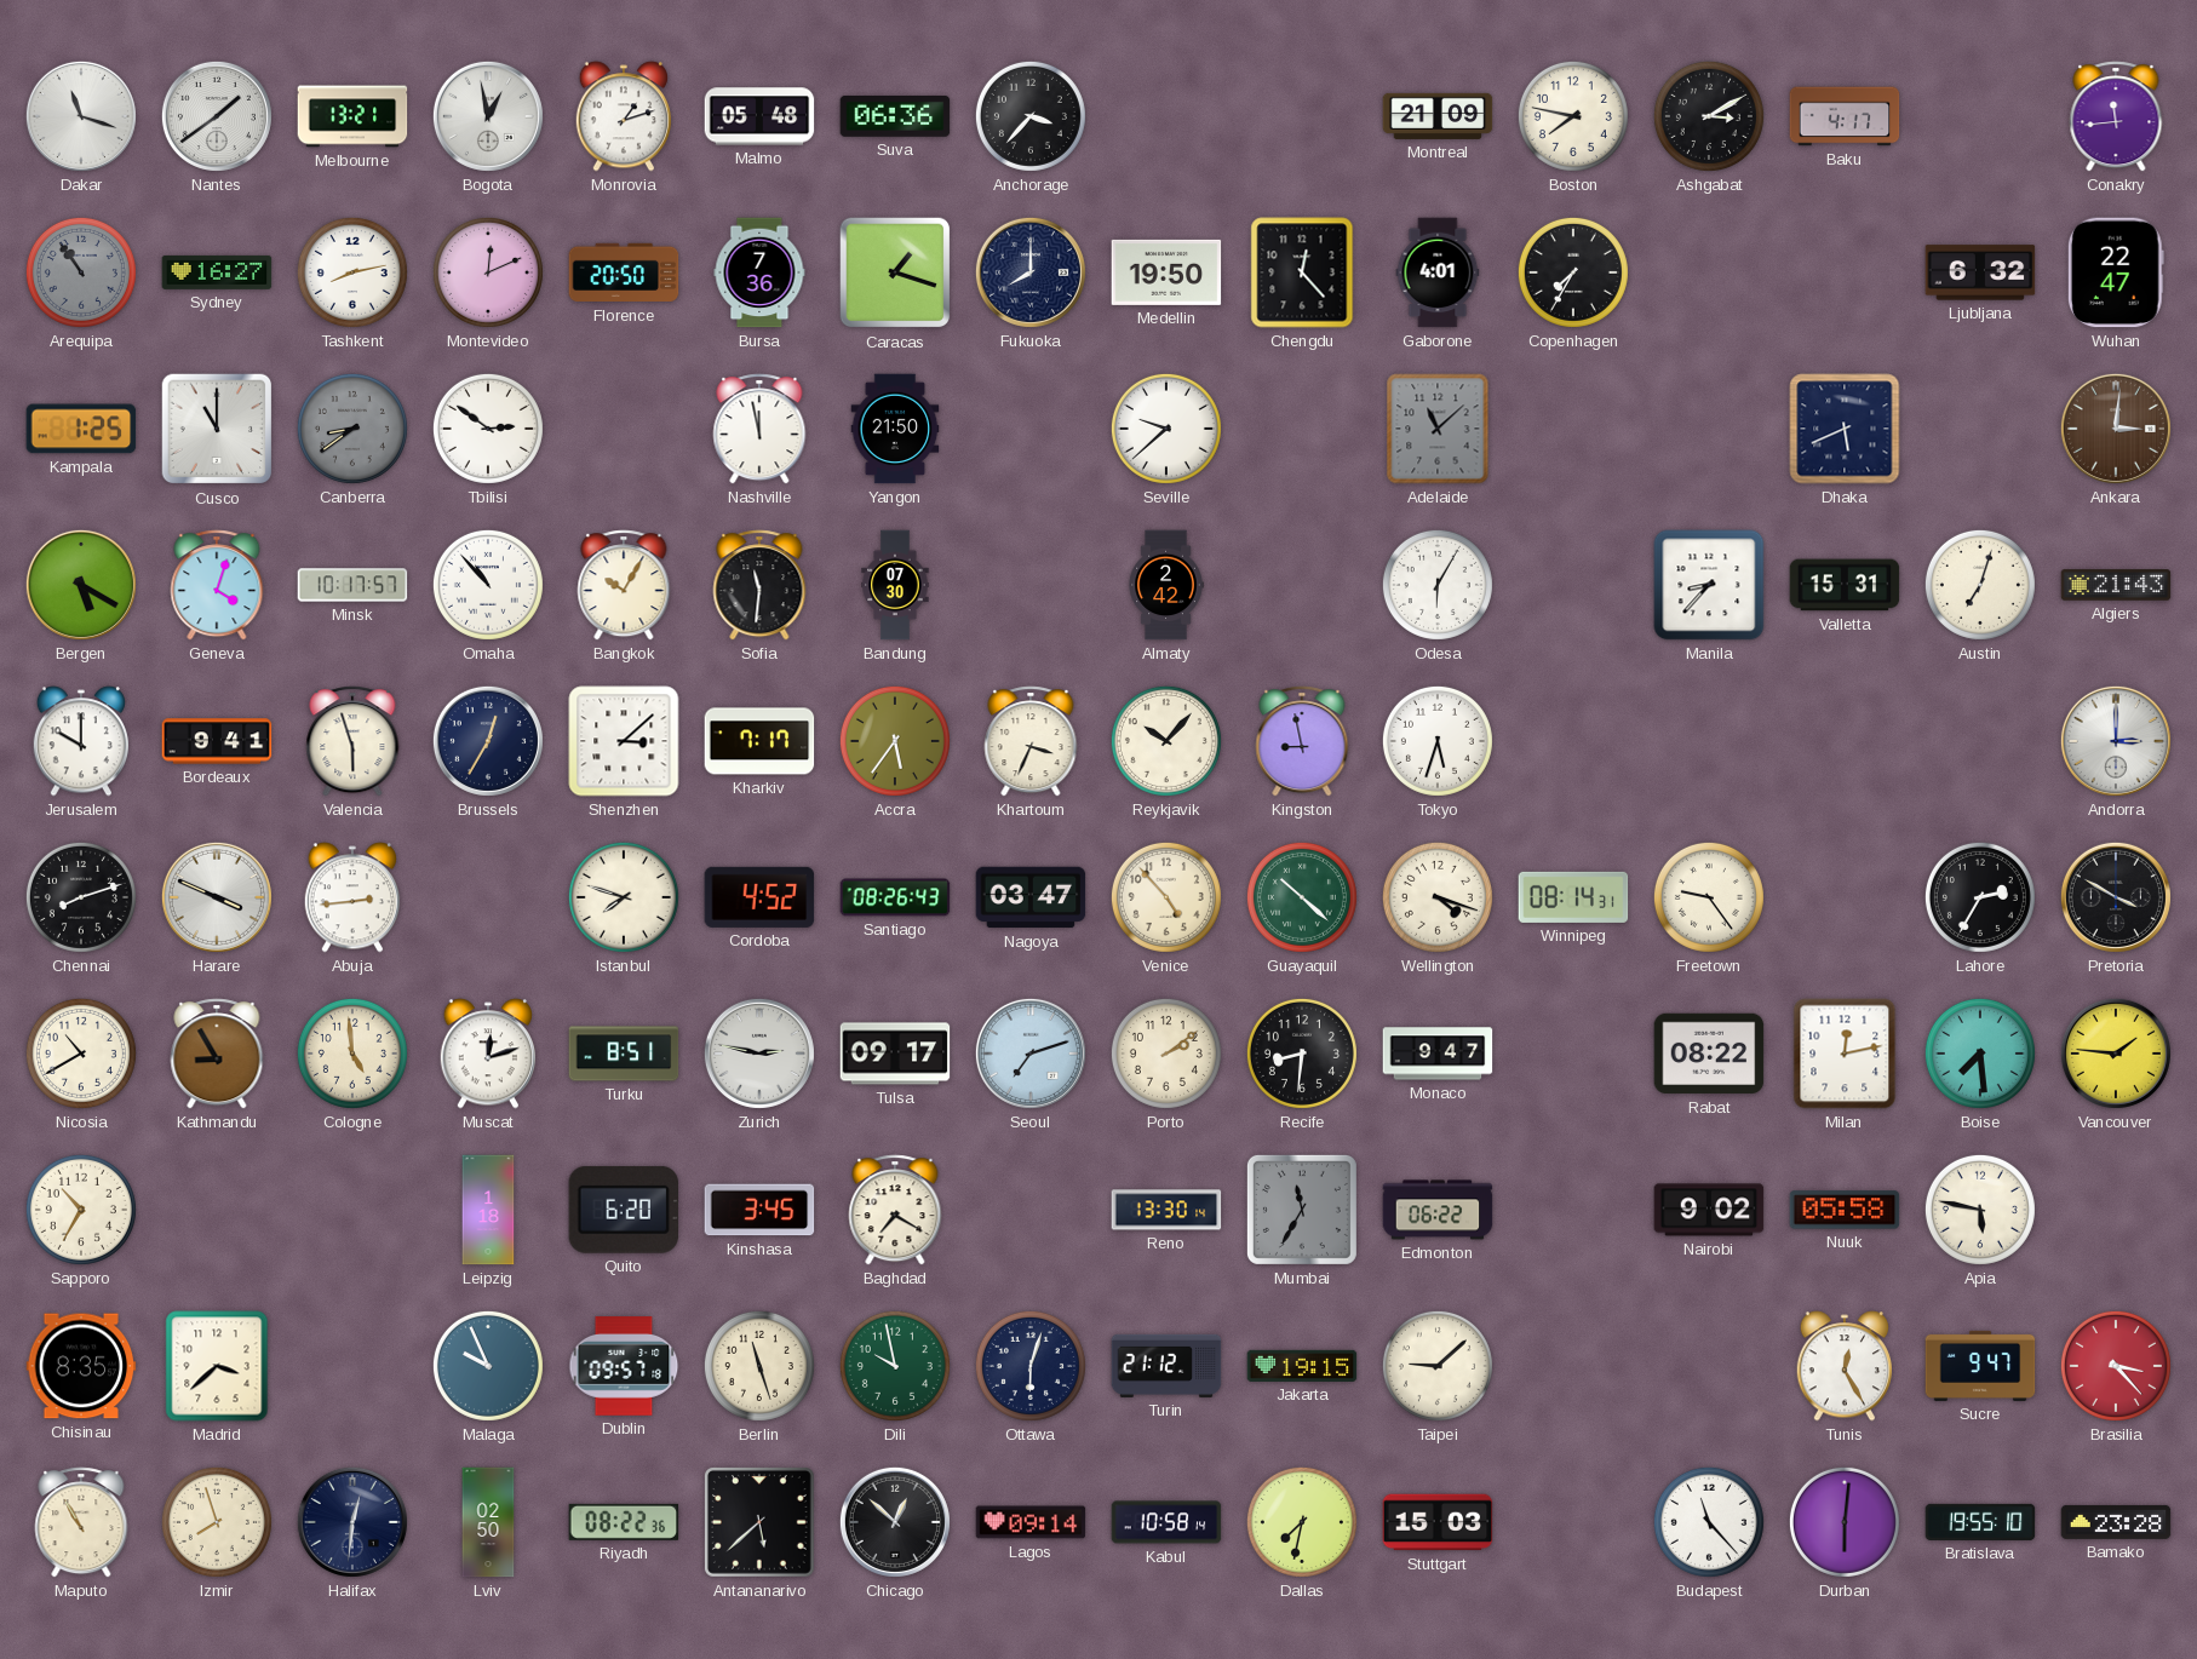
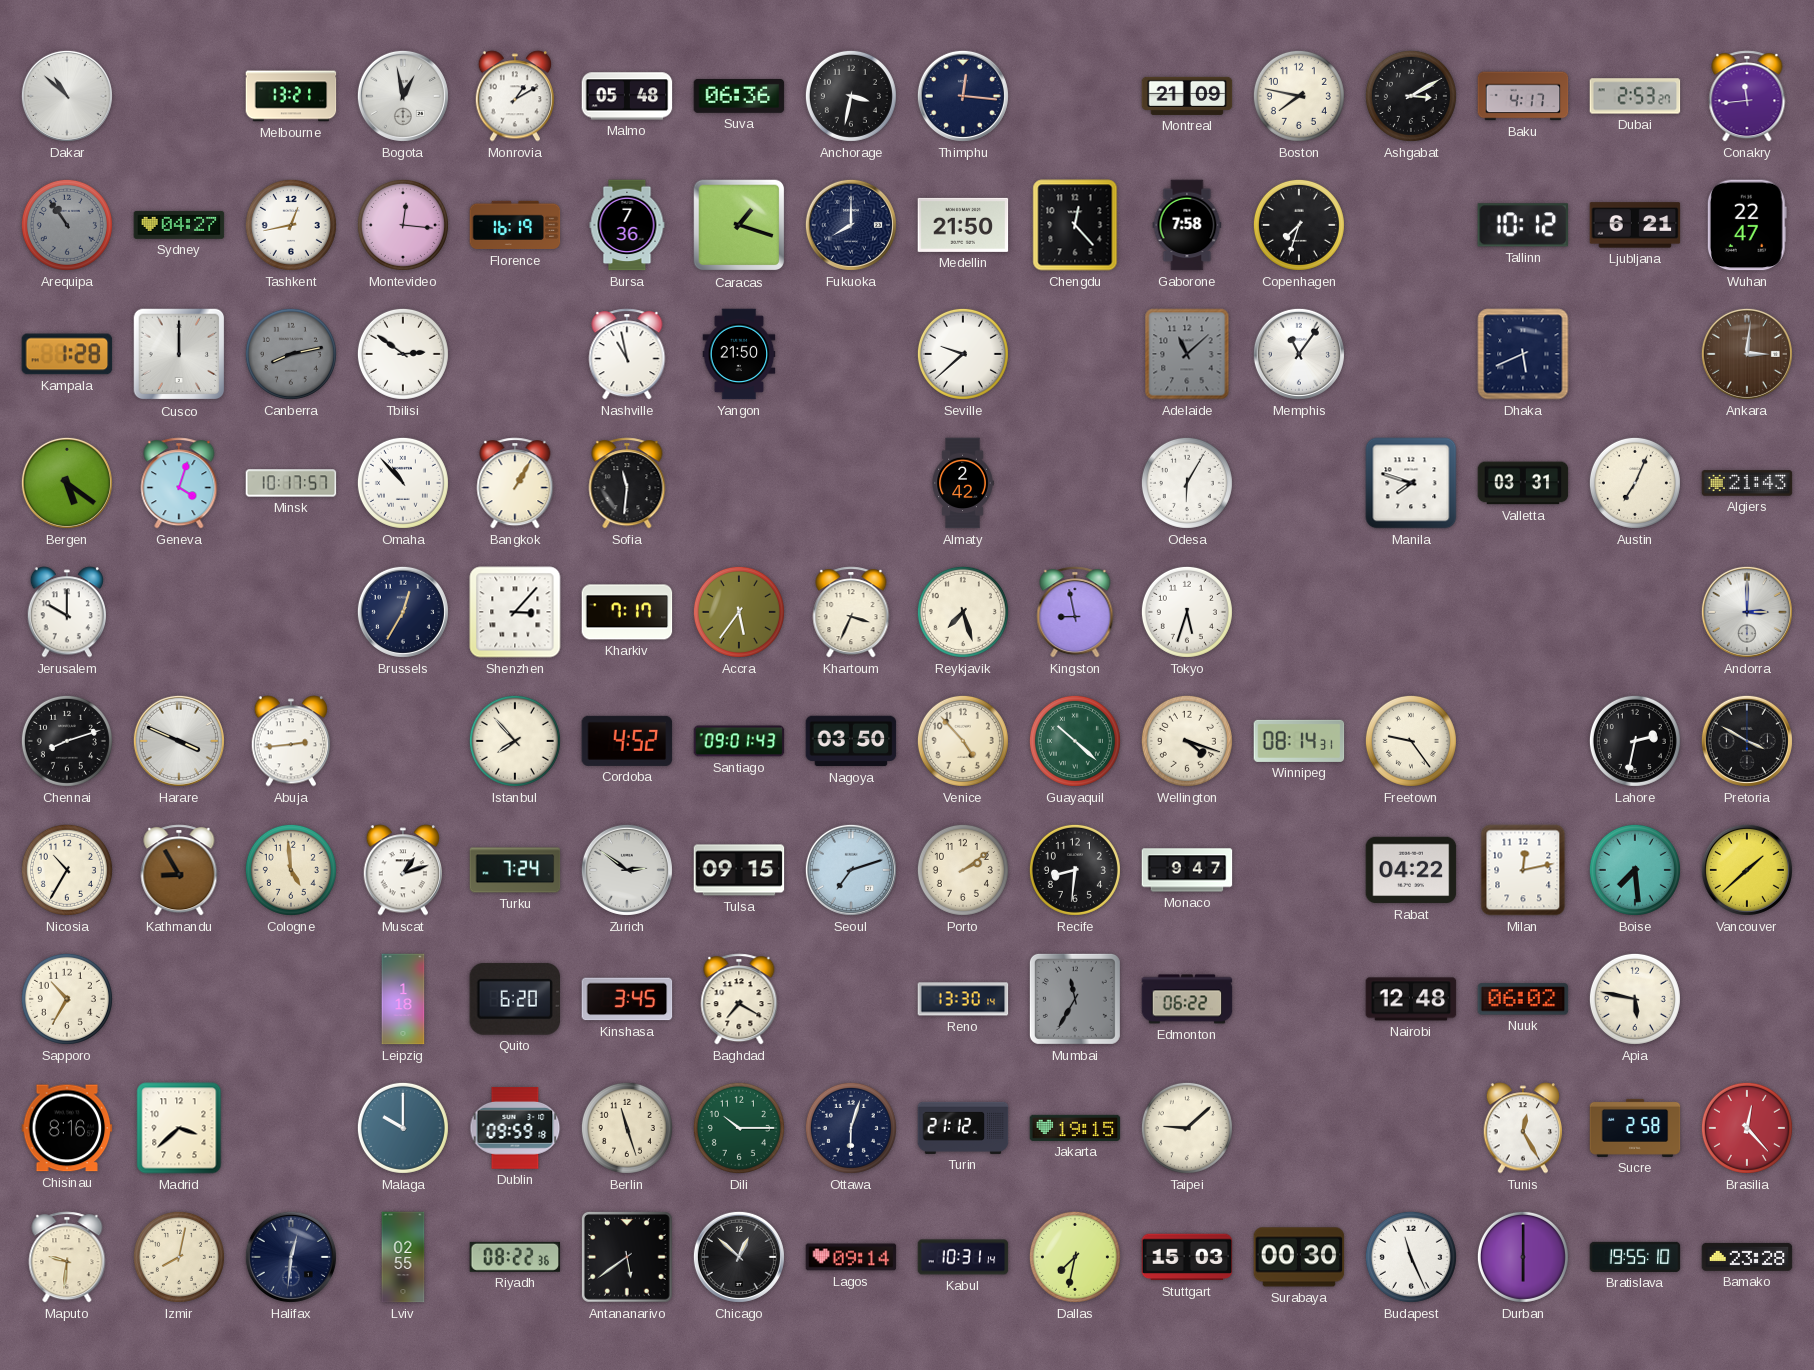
Dakar: 11:18 -> 10:52 (67, 96)
Nantes: 1:39 -> none (217, 116)
Monrovia: 1:12 -> 1:10 (514, 96)
Anchorage: 3:37 -> 3:32 (851, 96)
Thimphu: none -> 12:16 (963, 96)
Dubai: none -> 2:53 (1635, 96)
Sydney: 16:27 -> 04:27 (179, 225)
Tashkent: 8:13 -> 12:43 (291, 225)
Montevideo: 12:11 -> 12:16 (403, 225)
Florence: 20:50 -> 16:19 (515, 225)
Medellin: 19:50 -> 21:50 (963, 225)
Gaborone: 4:01 -> 7:58 (1187, 225)
Copenhagen: 7:35 -> 7:33 (1299, 225)
Tallinn: none -> 10:12 (1523, 225)
Ljubljana: 6:32 -> 6:21 (1635, 225)
Kampala: 1:25 -> 1:28 (67, 354)
Cusco: 11:00 -> 12:00 (179, 354)
Canberra: 8:39 -> 8:13 (291, 354)
Nashville: 11:58 -> 10:58 (627, 354)
Memphis: none -> 11:06 (1299, 354)
Bergen: 5:20 -> 5:21 (67, 483)
Bangkok: 10:05 -> 1:05 (515, 483)
Bandung: 07:30 -> none (895, 585)
Manila: 8:37 -> 7:48 (1411, 483)
Valletta: 15:31 -> 03:31 (1523, 483)
Austin: 7:03 -> 7:04 (1635, 483)
Bordeaux: 9:41 -> none (217, 741)
Valencia: 5:57 -> none (352, 741)
Shenzhen: 3:08 -> 3:07 (515, 612)
Reykjavik: 10:07 -> 7:27 (963, 612)
Istanbul: 7:48 -> 7:53 (515, 741)
Santiago: 08:26 -> 09:01 (739, 741)
Nagoya: 03:47 -> 03:50 (851, 741)
Lahore: 2:35 -> 2:32 (1635, 741)
Nicosia: 10:40 -> 10:35 (67, 870)
Muscat: 12:12 -> 1:12 (402, 870)
Turku: 8:51 -> 7:24 (515, 870)
Zurich: 2:47 -> 2:51 (627, 870)
Tulsa: 09:17 -> 09:15 (739, 870)
Rabat: 08:22 -> 04:22 (1411, 870)
Vancouver: 1:46 -> 1:38 (1747, 870)
Nairobi: 9:02 -> 12:48 (1411, 999)
Nuuk: 05:58 -> 06:02 (1523, 999)
Chisinau: 8:35 -> 8:16 (67, 1128)
Malaga: 9:56 -> 10:00 (403, 1128)
Dublin: 09:57 -> 09:59 (515, 1128)
Dili: 9:58 -> 10:15 (739, 1128)
Sucre: 9:47 -> 2:58 (1635, 1128)
Brasilia: 3:23 -> 12:23 (1747, 1128)
Maputo: 10:55 -> 9:31 (67, 1257)
Izmir: 7:57 -> 8:02 (179, 1257)
Lviv: 02:50 -> 02:55 (403, 1257)
Antananarivo: 5:38 -> 5:39 (627, 1257)
Kabul: 10:58 -> 10:31 (963, 1257)
Surabaya: none -> 00:30 (1299, 1257)
Budapest: 11:23 -> 11:26 (1411, 1257)
Durban: 6:01 -> 6:00 (1523, 1257)
